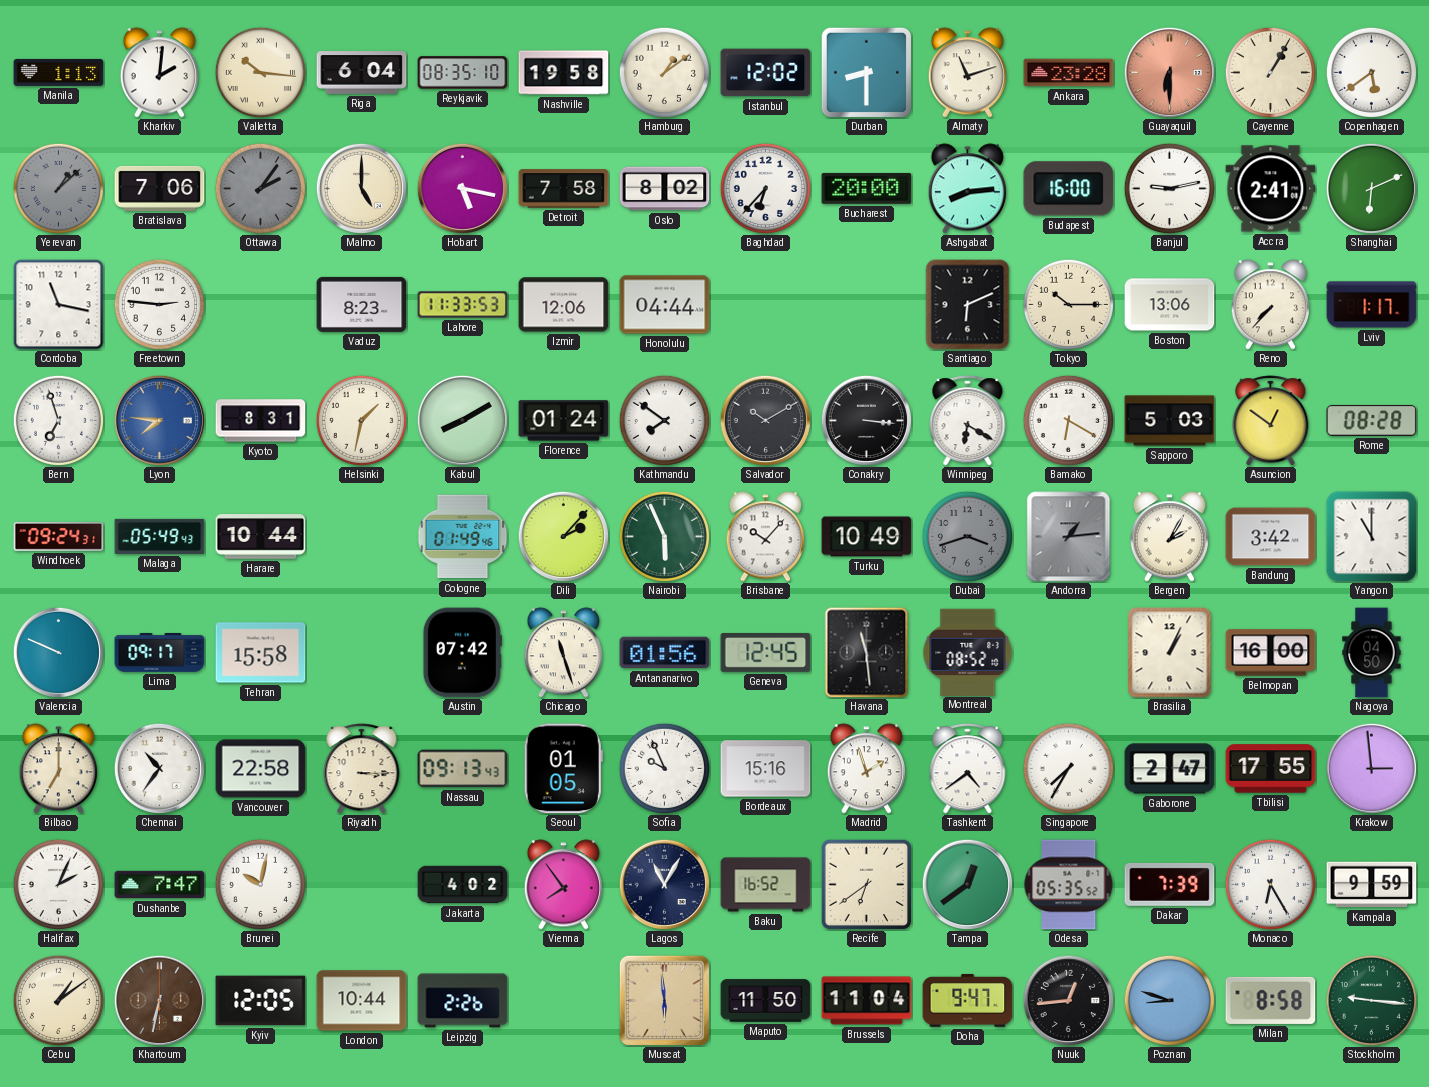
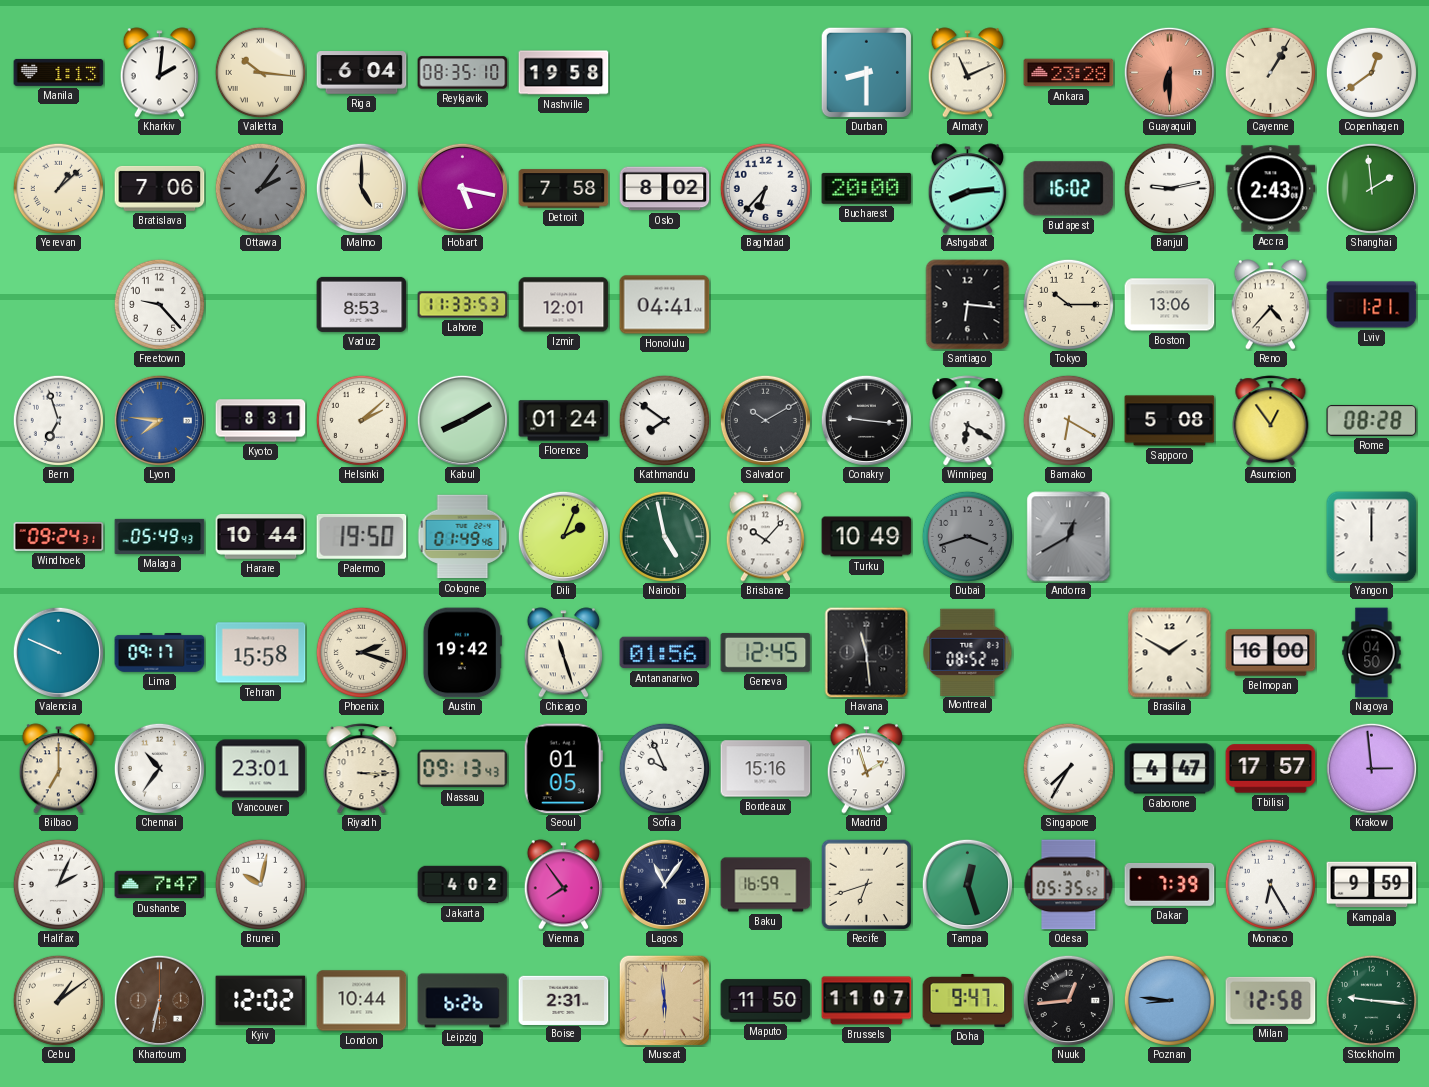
Hamburg: 1:09 -> none (664, 72)
Istanbul: 12:02 -> none (766, 73)
Almaty: 11:12 -> 11:11 (967, 73)
Copenhagen: 5:39 -> 12:39 (1371, 72)
Yerevan dial: grey -> cream (58, 188)
Budapest: 16:00 -> 16:02 (1069, 189)
Accra: 2:41 -> 2:43 (1271, 189)
Shanghai: 6:11 -> 1:59 (1371, 188)
Cordoba: 11:17 -> none (59, 305)
Freetown: 2:46 -> 9:23 (159, 304)
Vaduz: 8:23 -> 8:53 (362, 304)
Izmir: 12:06 -> 12:01 (564, 305)
Honolulu: 04:44 -> 04:41 (665, 305)
Santiago: 6:11 -> 6:16 (968, 305)
Reno: 7:37 -> 4:37 (1270, 305)
Lviv: 1:17 -> 1:21 (1372, 305)
Helsinki: 1:32 -> 2:08 (361, 420)
Conakry: 3:16 -> 9:16 (866, 420)
Sapporo: 5:03 -> 5:08 (1170, 421)
Asuncion: 12:51 -> 12:54 (1271, 421)
Palermo: none -> 19:50 (362, 536)
Dili: 2:07 -> 2:04 (563, 536)
Nairobi: 5:56 -> 4:58 (664, 536)
Andorra: 1:14 -> 12:40 (1069, 537)
Bergen: 2:05 -> none (1169, 537)
Bandung: 3:42 -> none (1271, 537)
Yangon: 11:00 -> 12:00 (1372, 537)
Phoenix: none -> 2:18 (361, 652)
Austin: 07:42 -> 19:42 (462, 653)
Brasilia: 1:04 -> 1:50 (1170, 653)
Vancouver: 22:58 -> 23:01 (261, 769)
Tashkent: 4:39 -> none (968, 769)
Gaborone: 2:47 -> 4:47 (1170, 769)
Tbilisi: 17:55 -> 17:57 (1271, 769)
Lagos: 11:05 -> 11:06 (664, 884)
Baku: 16:52 -> 16:59 (766, 885)
Recife: 6:39 -> 6:42 (866, 884)
Tampa: 12:39 -> 12:27 (967, 884)
Kyiv: 12:05 -> 12:02 (261, 1001)
Leipzig: 2:26 -> 6:26 (463, 1001)
Boise: none -> 2:31 (564, 1000)
Brussels: 11:04 -> 11:07 (867, 1001)
Poznan: 8:48 -> 8:46 (1169, 1000)
Milan: 8:58 -> 12:58 (1271, 1000)
